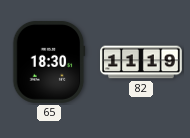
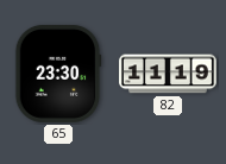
65: 18:30 -> 23:30 (58, 74)
